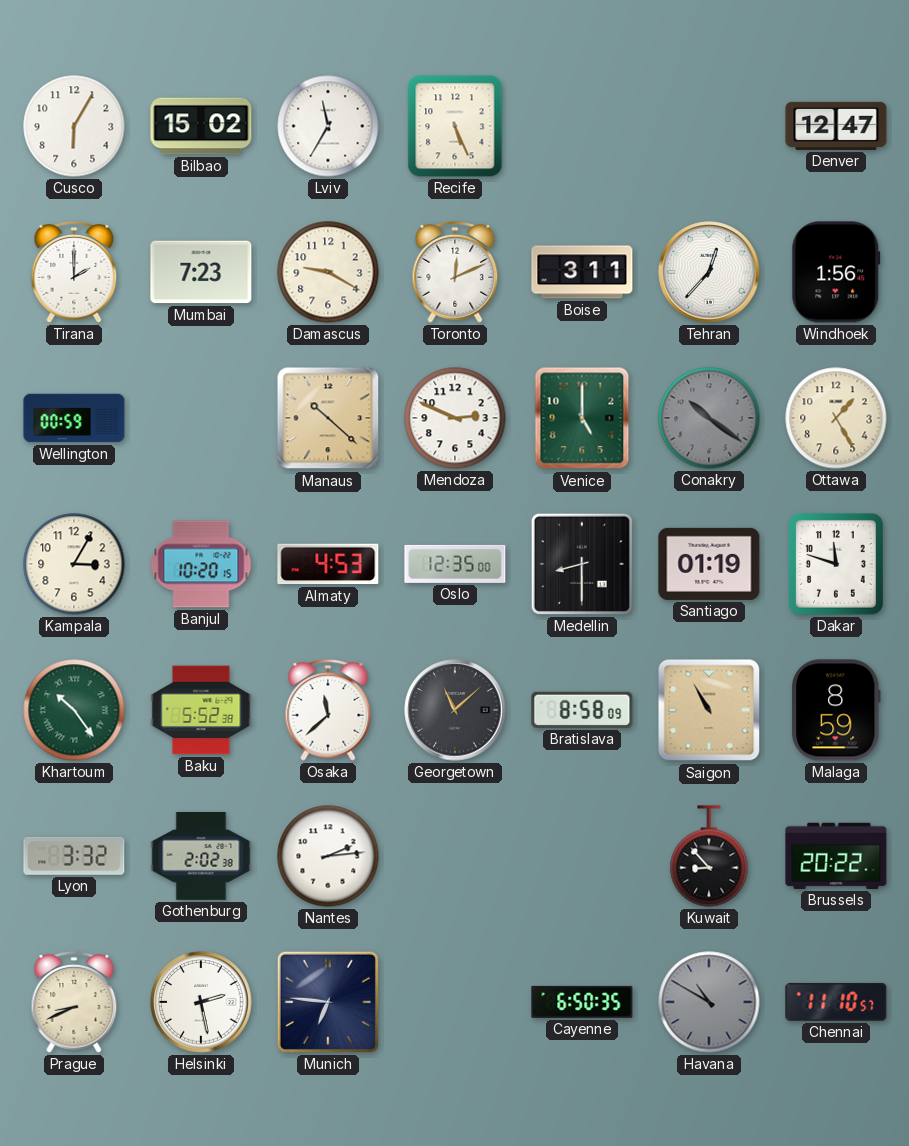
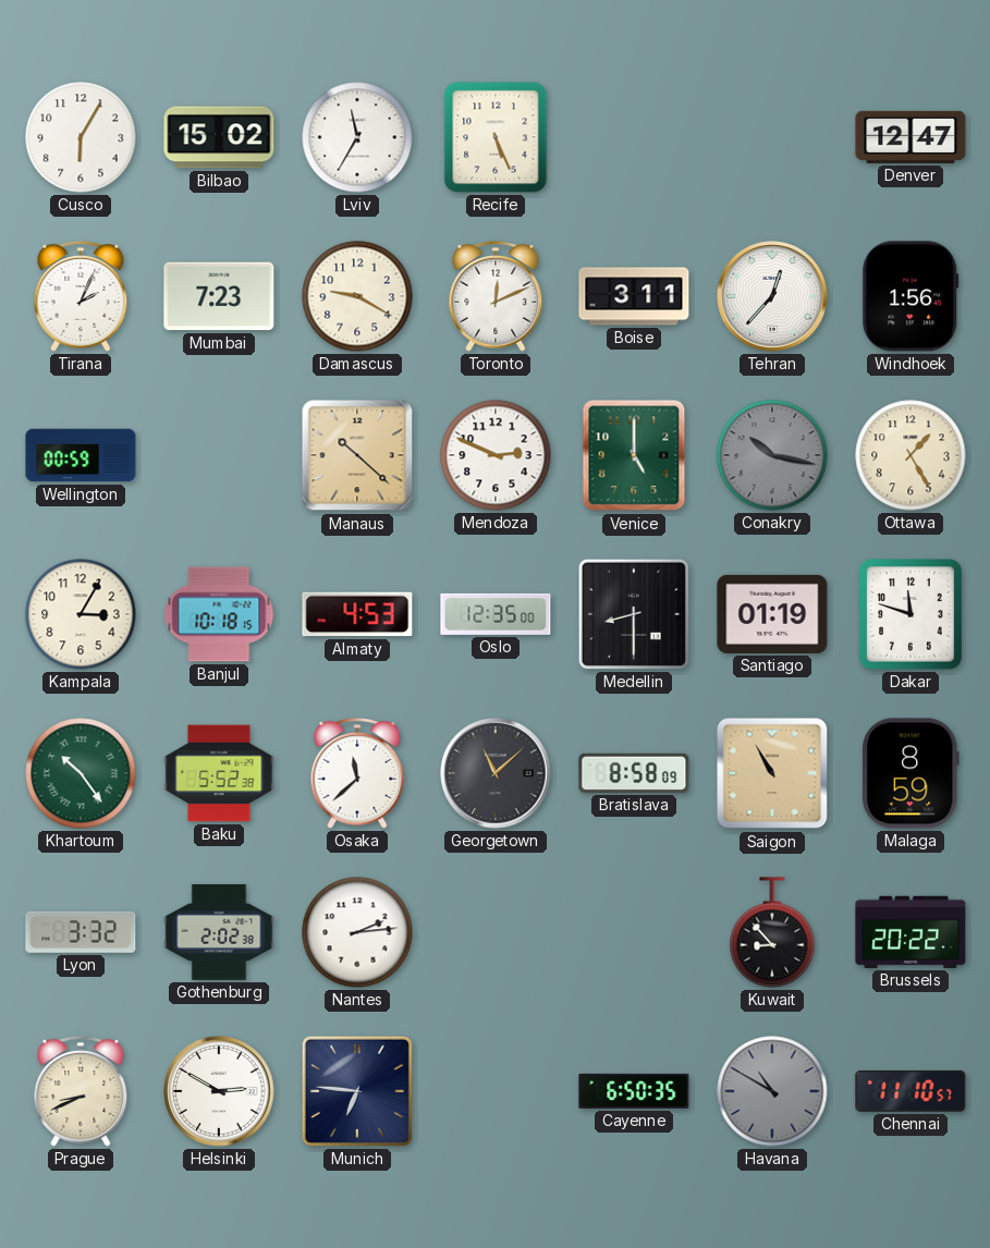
Tirana: 2:00 -> 2:04 (81, 297)
Conakry: 10:21 -> 10:17 (772, 455)
Banjul: 10:20 -> 10:18 (219, 614)
Helsinki: 2:28 -> 2:50 (219, 1091)
